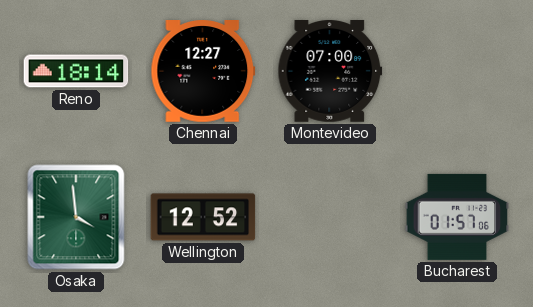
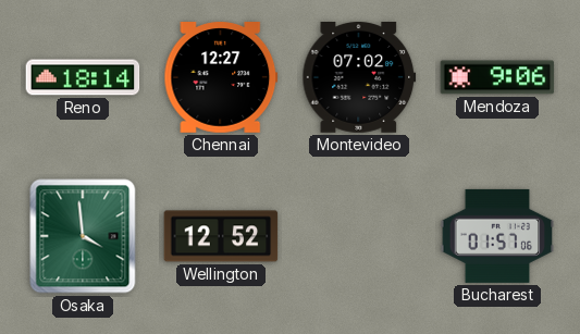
Montevideo: 07:00 -> 07:02 (359, 78)
Mendoza: none -> 9:06 (497, 77)
